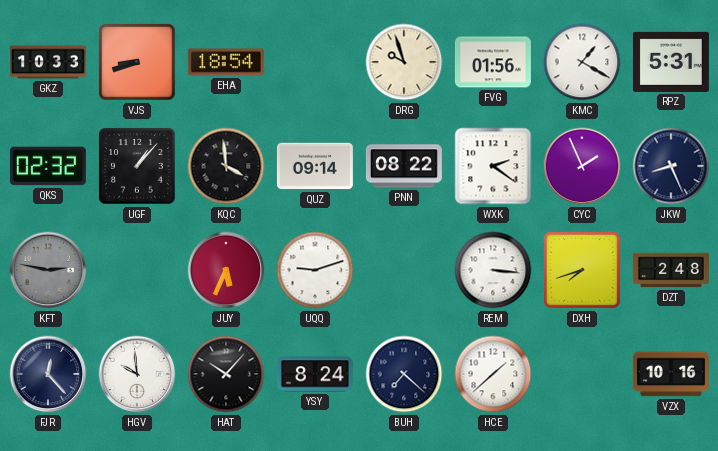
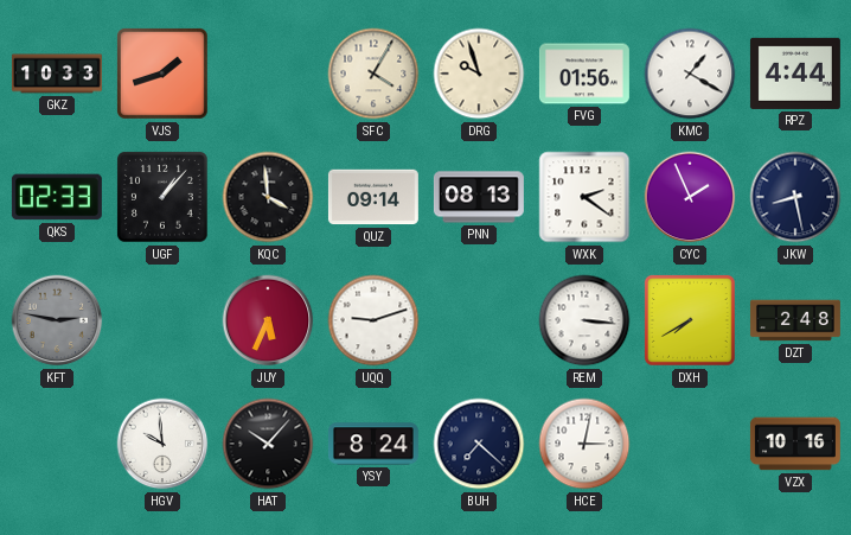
VJS: 8:42 -> 1:42 (164, 75)
EHA: 18:54 -> none (226, 62)
SFC: none -> 4:05 (373, 74)
RPZ: 5:31 -> 4:44 (795, 74)
QKS: 02:32 -> 02:33 (57, 197)
PNN: 08:22 -> 08:13 (479, 197)
JKW: 8:26 -> 8:28 (795, 197)
DXH: 7:42 -> 7:40 (691, 321)
FJR: 12:23 -> none (48, 374)
HCE: 1:38 -> 3:02 (584, 444)
